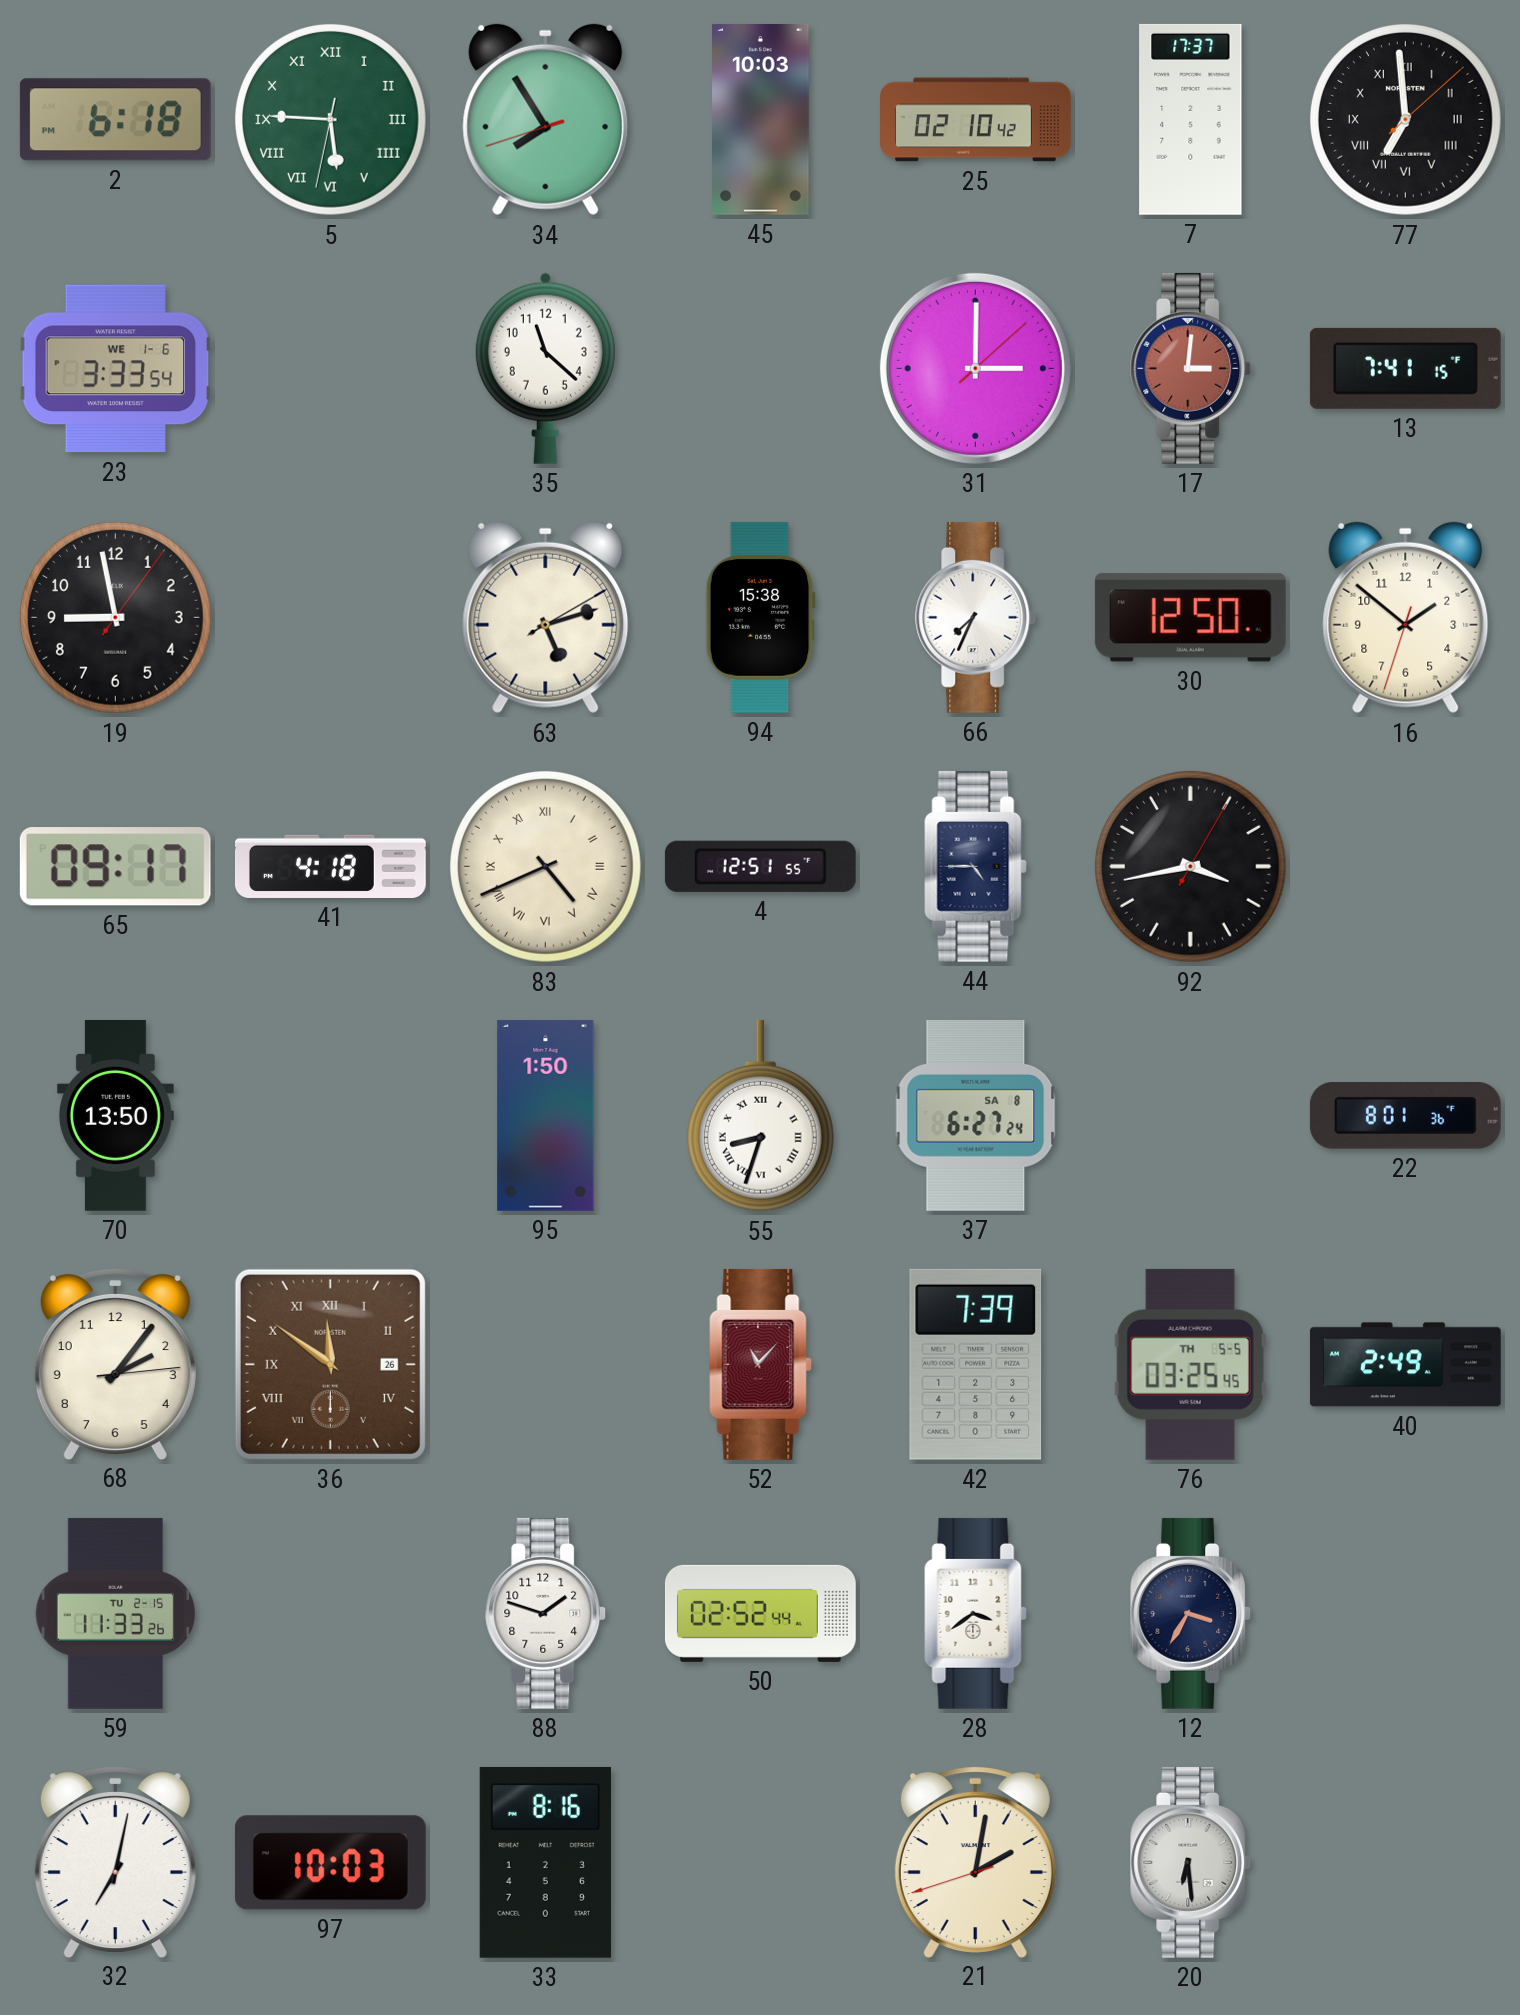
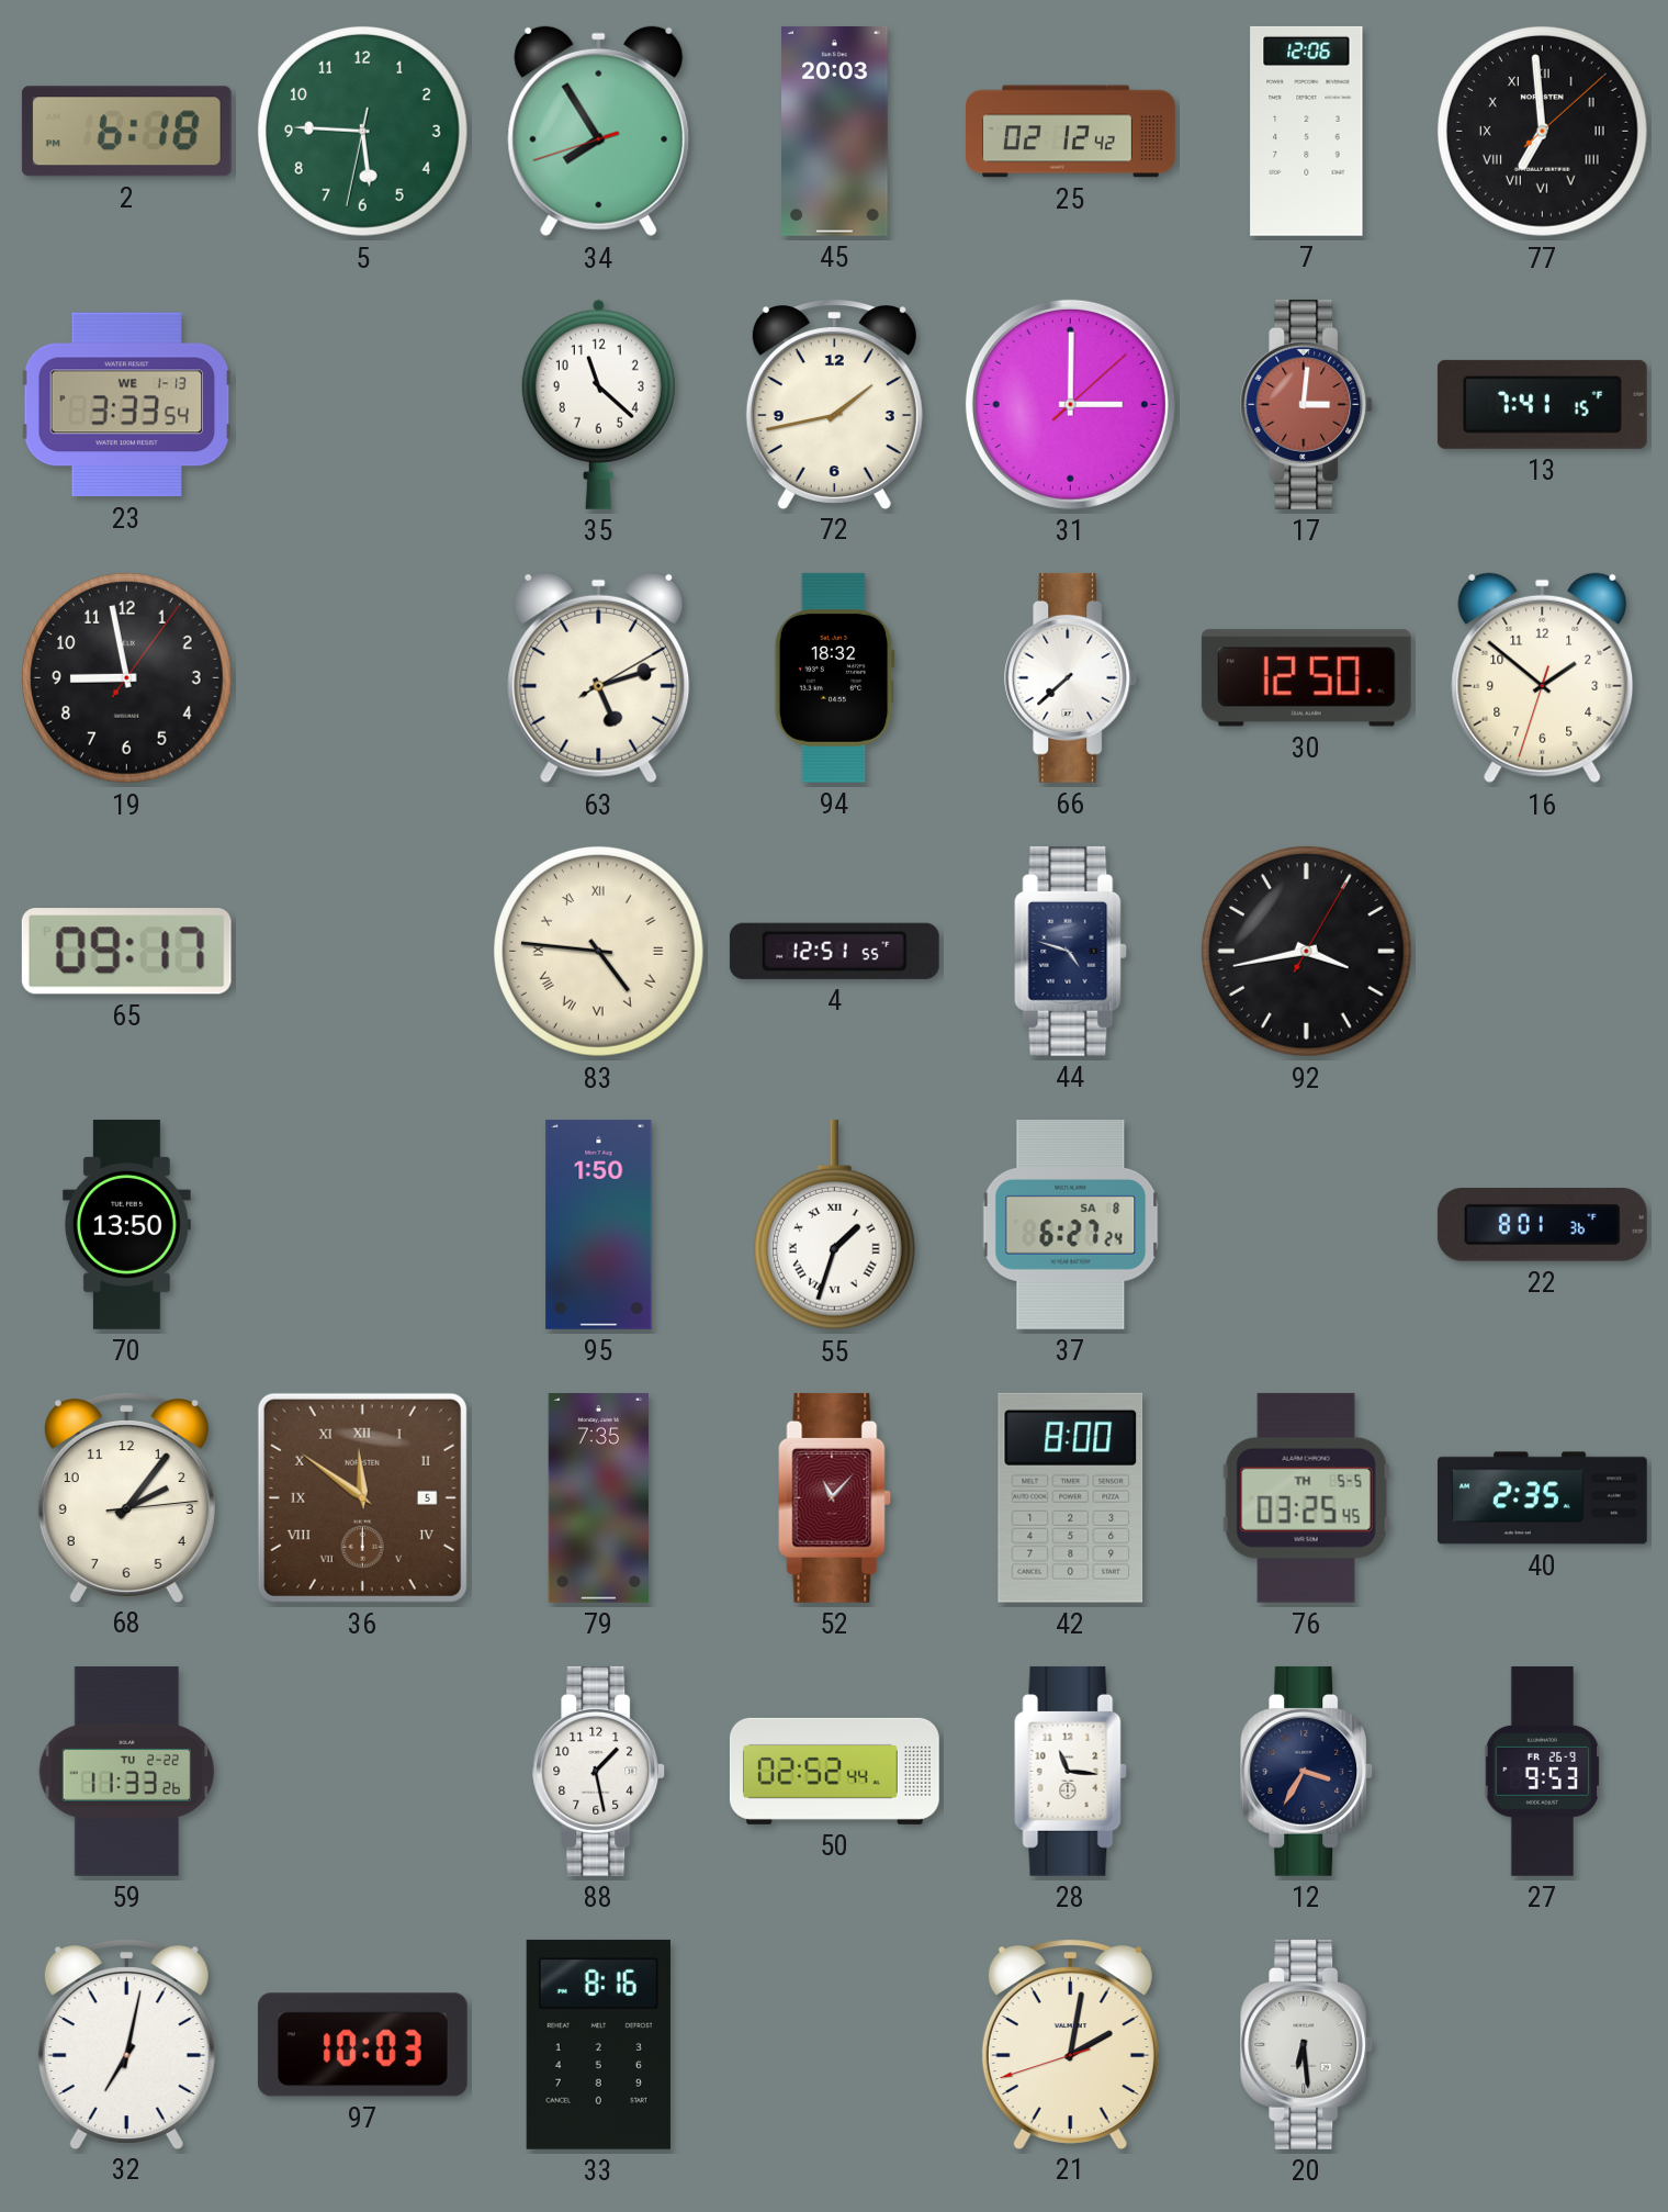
5 numerals: Roman -> Arabic (362, 131)
45: 10:03 -> 20:03 (835, 131)
25: 02:10 -> 02:12 (1071, 132)
7: 17:37 -> 12:06 (1307, 131)
23 date: WE 1-6 -> WE 1-13 (127, 405)
72: none -> 1:43 (834, 404)
94: 15:38 -> 18:32 (834, 677)
66: 7:34 -> 7:38 (1071, 677)
41: 4:18 -> none (331, 866)
83: 4:41 -> 4:46 (598, 951)
44: 4:45 -> 4:48 (1071, 951)
55: 8:33 -> 1:33 (834, 1225)
36 date: 26 -> 5 (362, 1497)
79: none -> 7:35 (598, 1497)
42: 7:39 -> 8:00 (1071, 1497)
40: 2:49 -> 2:35 (1542, 1498)
59 date: TU 2-15 -> TU 2-22 (127, 1771)
88: 1:48 -> 1:28 (599, 1771)
28: 3:39 -> 11:16 (1071, 1771)
27: none -> 9:53 (1543, 1771)
